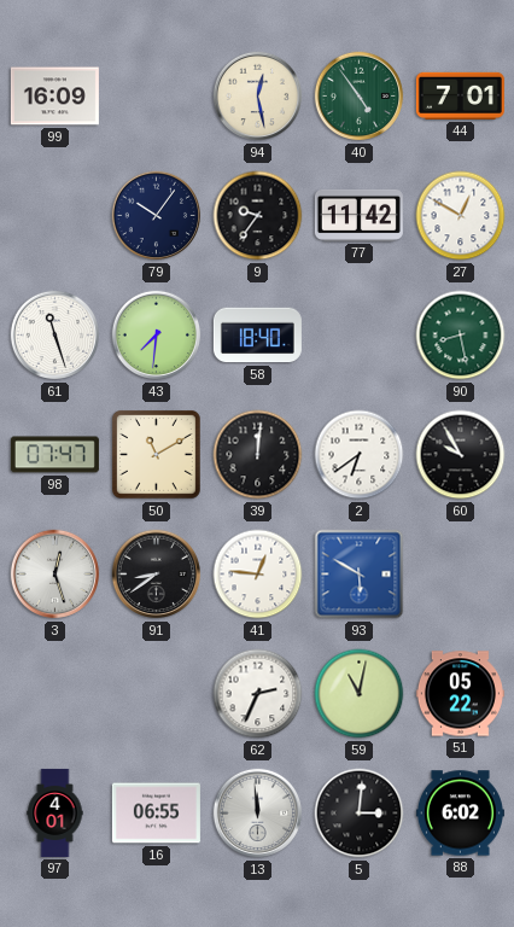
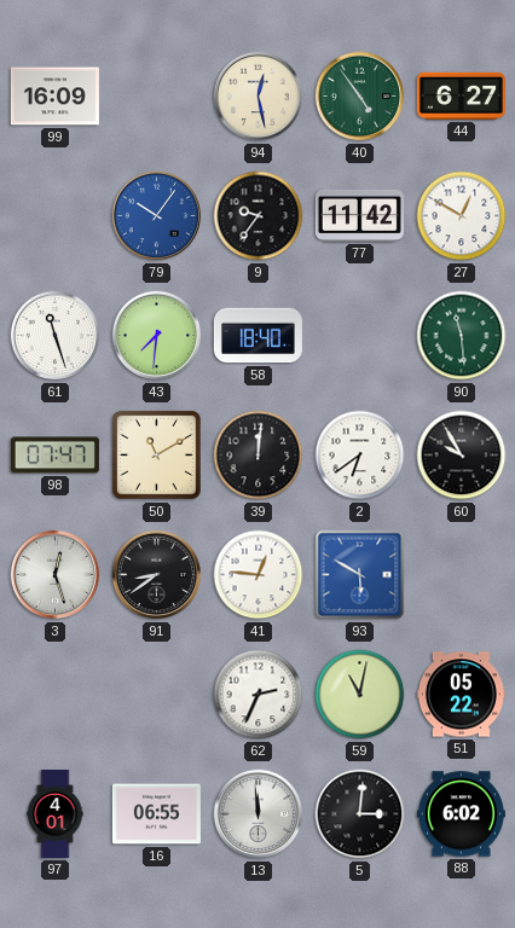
44: 7:01 -> 6:27 (461, 95)
79 dial: navy -> blue (157, 216)
90: 8:28 -> 11:29 (462, 336)
